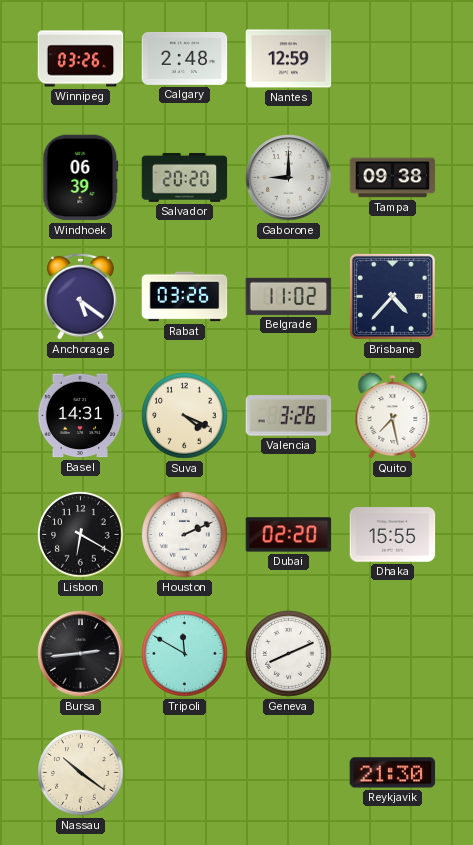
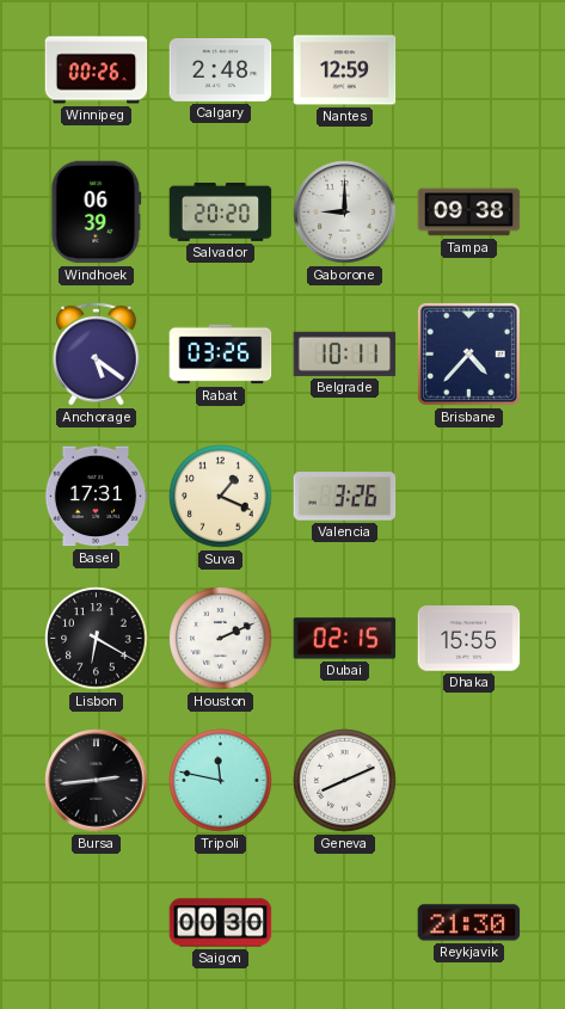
Winnipeg: 03:26 -> 00:26 (97, 70)
Belgrade: 11:02 -> 10:11 (345, 353)
Basel: 14:31 -> 17:31 (96, 497)
Suva: 4:19 -> 1:19 (221, 497)
Quito: 7:28 -> none (393, 416)
Dubai: 02:20 -> 02:15 (345, 639)
Tripoli: 11:50 -> 11:47 (221, 781)
Nassau: 10:21 -> none (81, 773)
Saigon: none -> 00:30 (221, 923)
